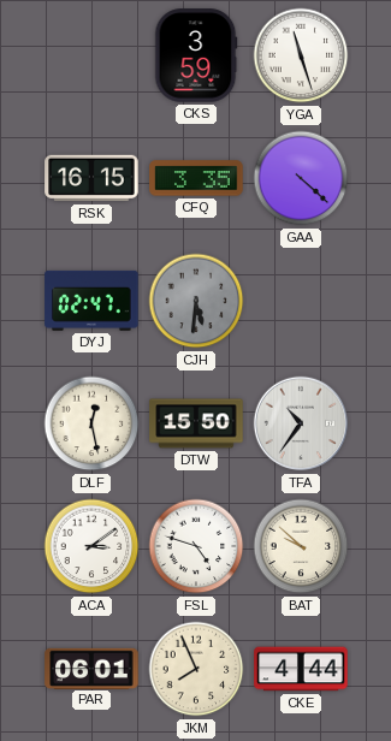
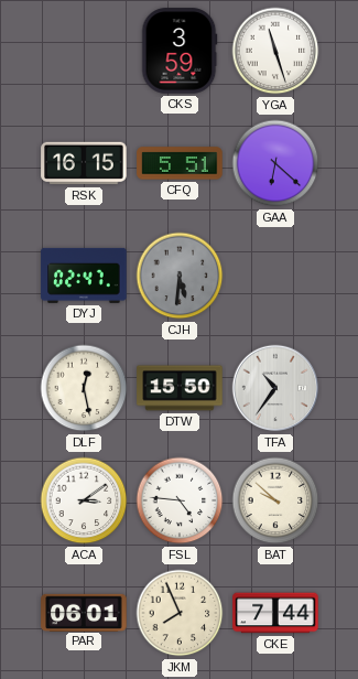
CFQ: 3:35 -> 5:51 (180, 163)
GAA: 4:22 -> 6:22 (275, 163)
FSL: 4:48 -> 4:46 (180, 500)
CKE: 4:44 -> 7:44 (275, 613)
